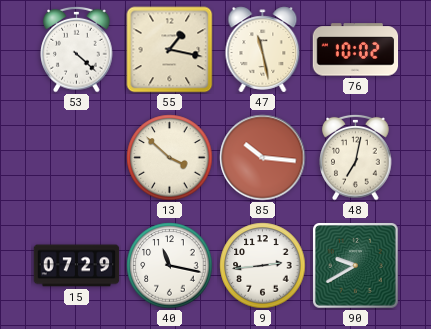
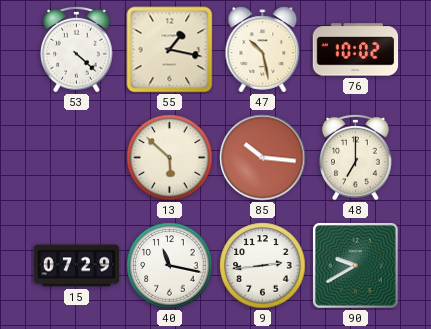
47: 11:28 -> 10:28 (263, 50)
13: 3:52 -> 5:52 (170, 158)
48: 7:02 -> 7:00 (356, 157)
